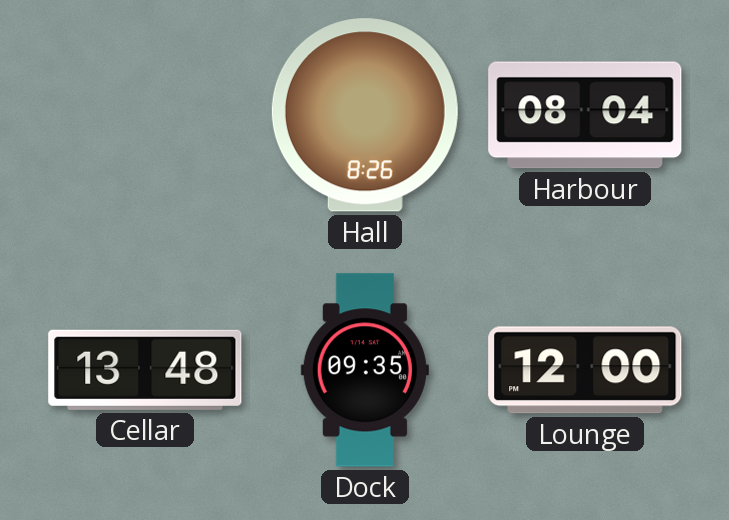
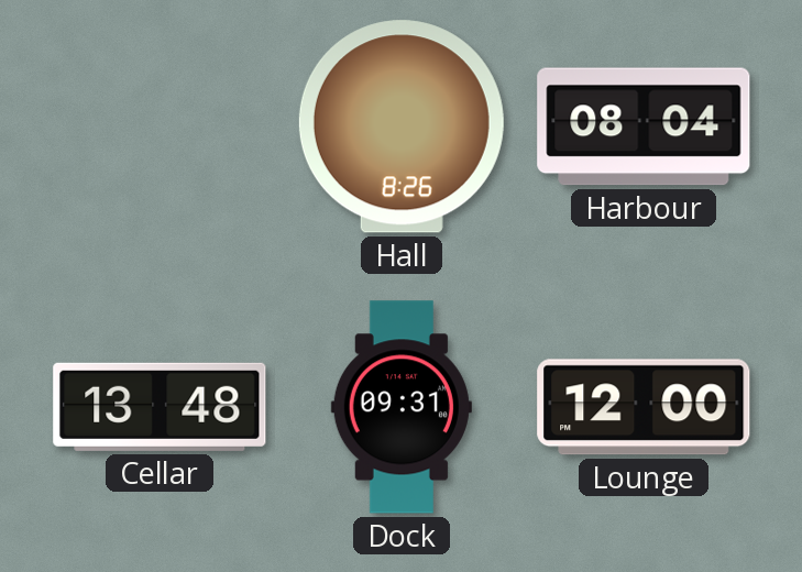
Dock: 09:35 -> 09:31 (402, 407)
